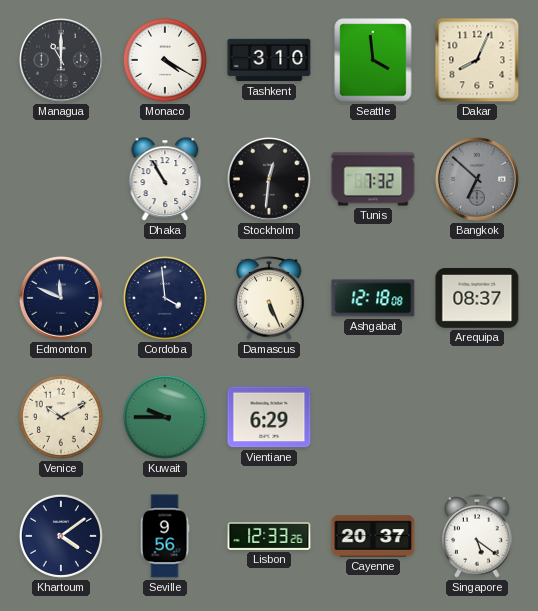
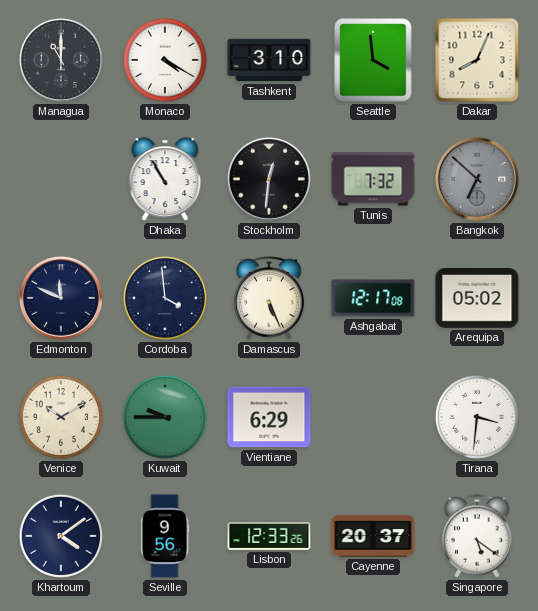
Ashgabat: 12:18 -> 12:17 (373, 298)
Arequipa: 08:37 -> 05:02 (477, 299)
Tirana: none -> 3:31 (477, 417)
